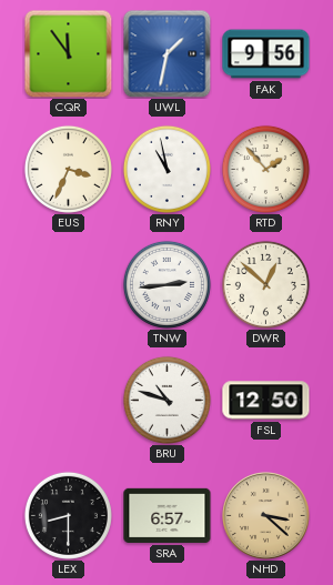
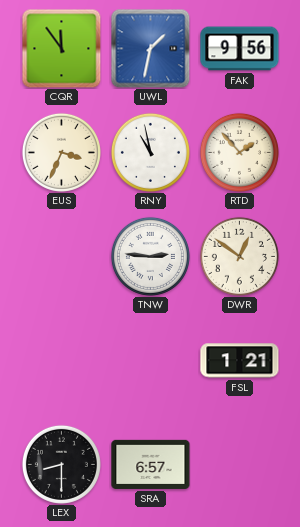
TNW: 2:44 -> 2:46 (150, 256)
DWR: 12:52 -> 12:51 (239, 256)
BRU: 10:48 -> none (167, 400)
FSL: 12:50 -> 1:21 (240, 361)
NHD: 3:22 -> none (266, 516)
